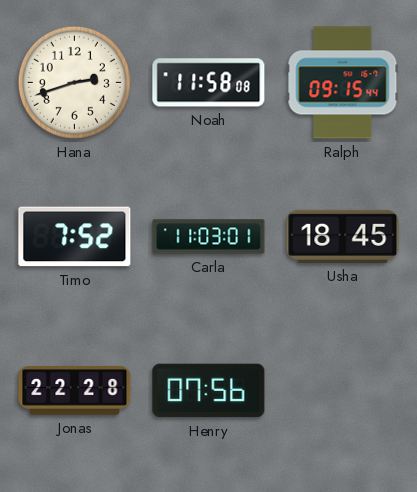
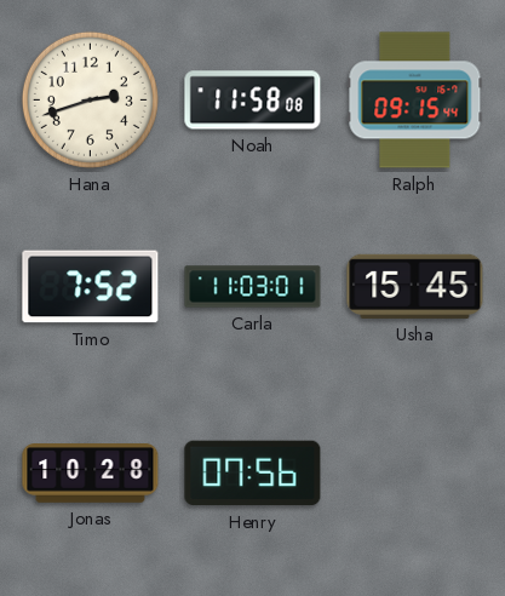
Usha: 18:45 -> 15:45 (415, 286)
Jonas: 22:28 -> 10:28 (91, 474)
